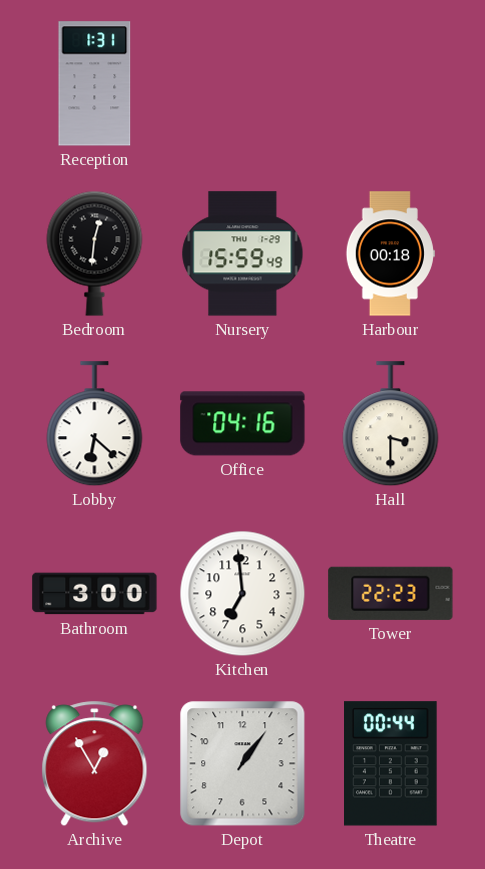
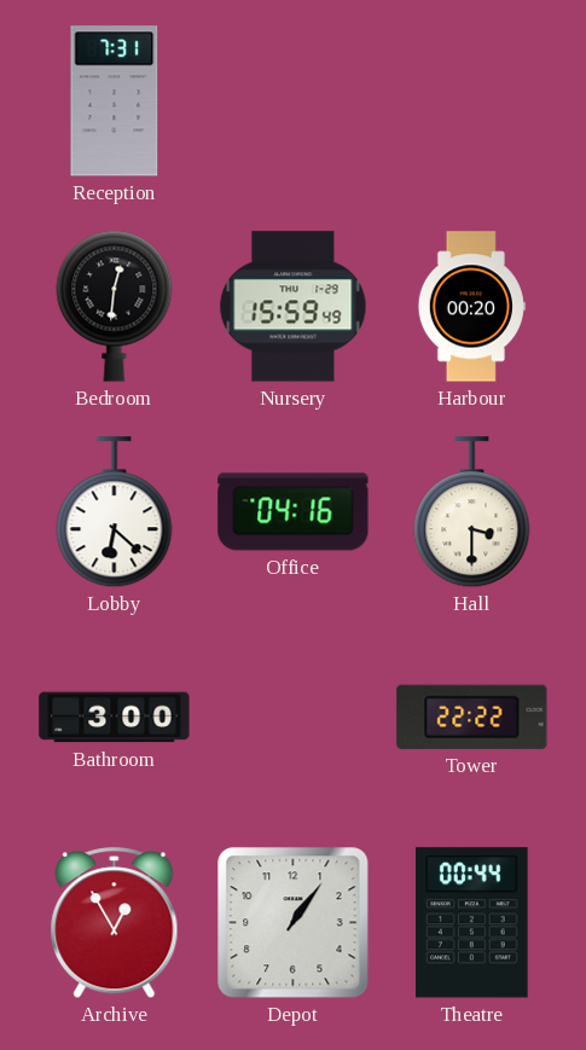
Reception: 1:31 -> 7:31 (115, 101)
Harbour: 00:18 -> 00:20 (471, 307)
Kitchen: 6:59 -> none (243, 594)
Tower: 22:23 -> 22:22 (472, 717)
